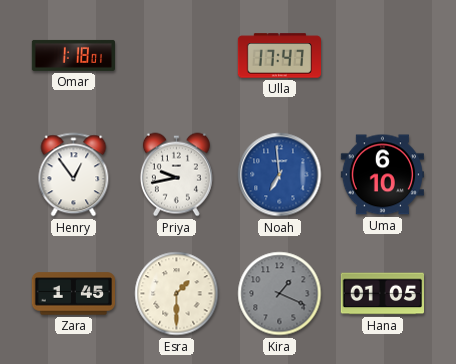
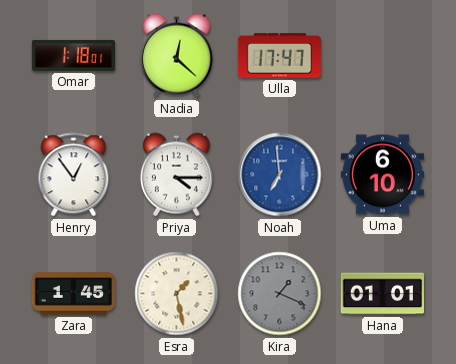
Nadia: none -> 12:22 (176, 56)
Priya: 9:43 -> 4:15 (176, 175)
Esra: 1:30 -> 1:28 (177, 294)
Hana: 01:05 -> 01:01 (382, 294)
